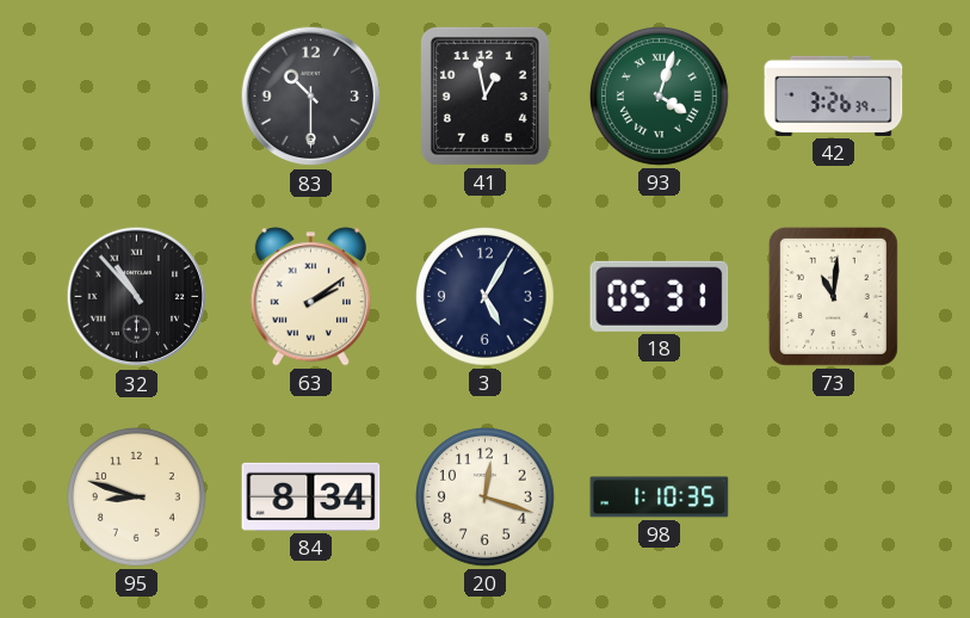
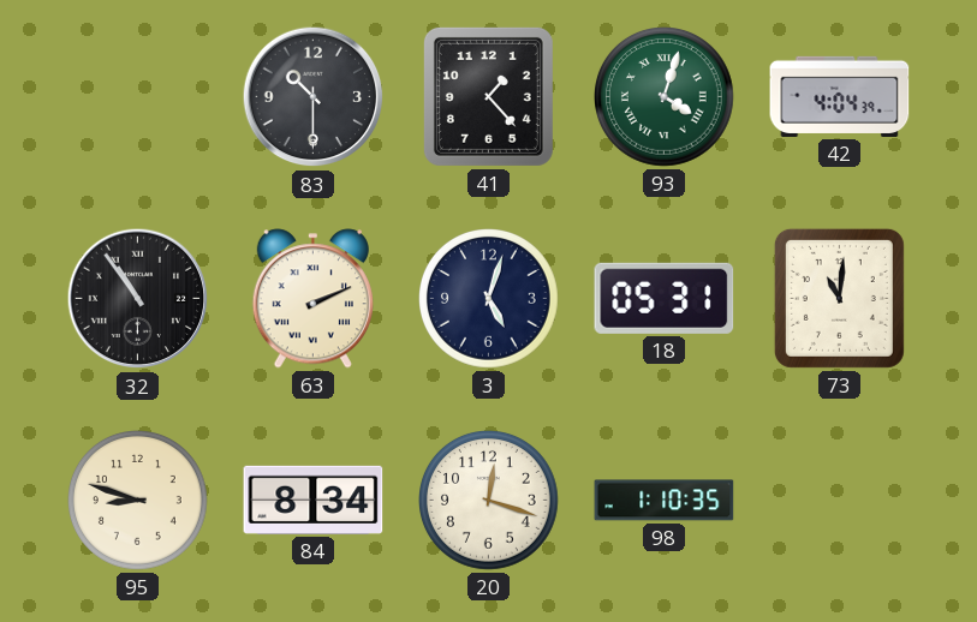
41: 12:58 -> 1:23 (488, 96)
42: 3:26 -> 4:04 (840, 96)
32: 10:53 -> 10:54 (138, 299)
63: 2:09 -> 2:11 (312, 299)
3: 5:05 -> 5:03 (489, 299)
